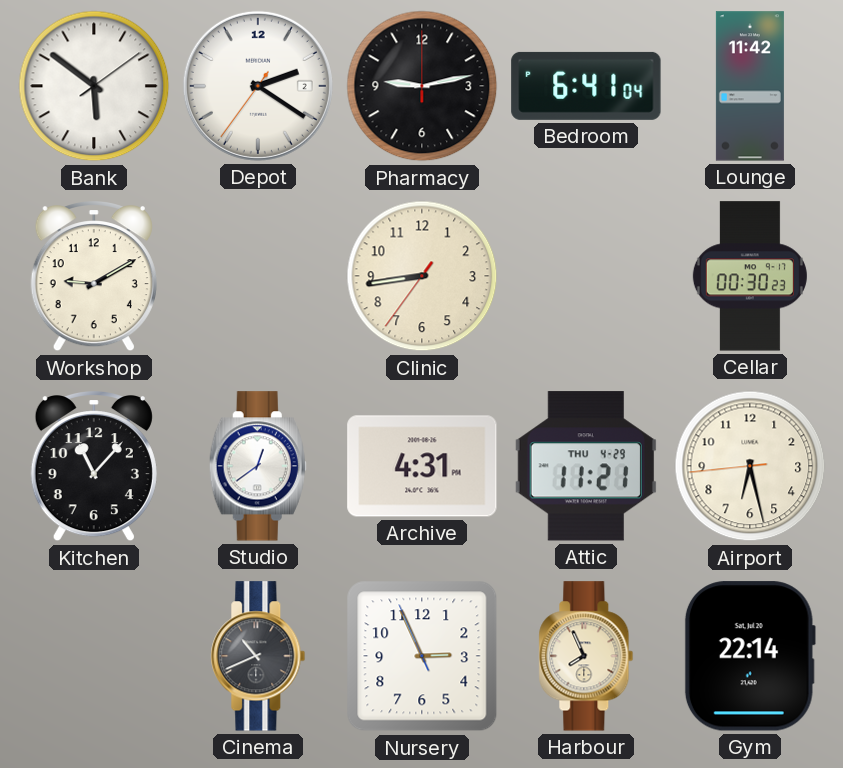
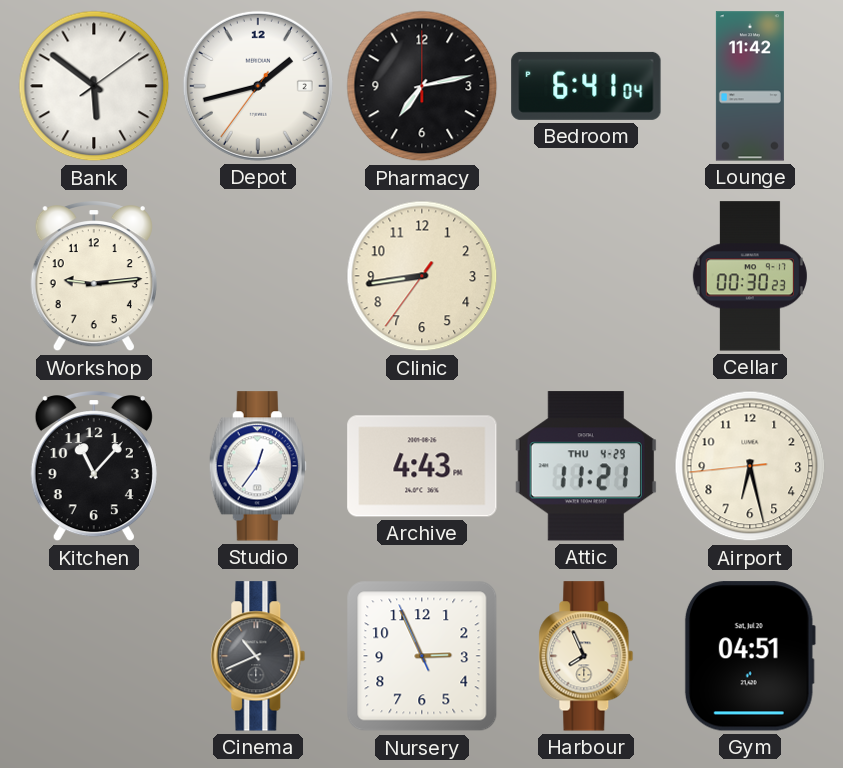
Depot: 2:20 -> 1:42 (258, 86)
Pharmacy: 9:13 -> 7:13 (422, 86)
Workshop: 9:10 -> 9:14 (94, 277)
Studio: 12:39 -> 12:36 (258, 466)
Archive: 4:31 -> 4:43 (422, 466)
Gym: 22:14 -> 04:51 (750, 656)
